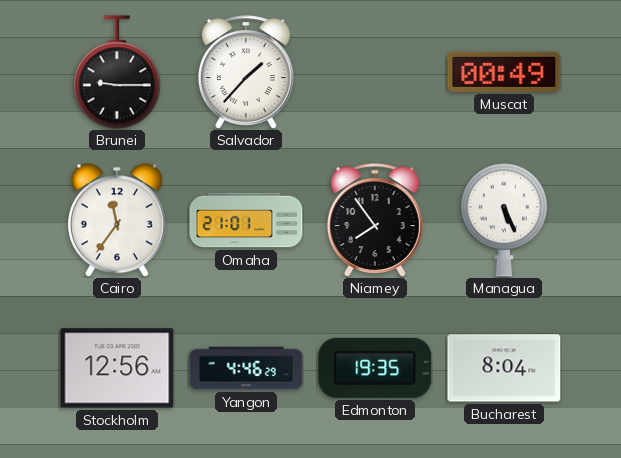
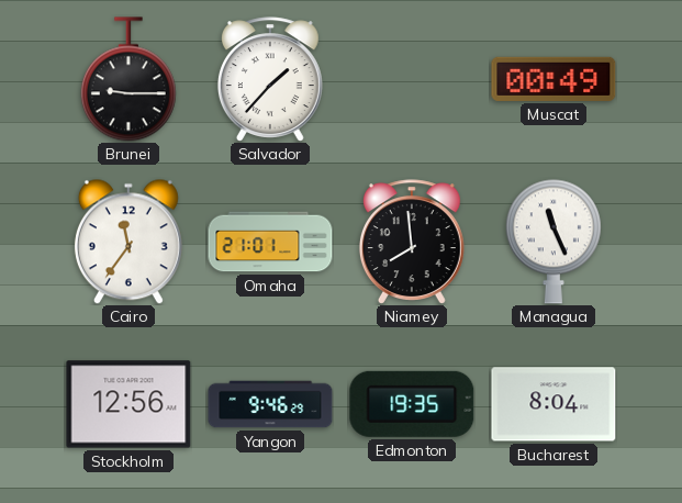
Niamey: 7:54 -> 7:59 (412, 242)
Managua: 5:26 -> 11:26 (554, 242)
Yangon: 4:46 -> 9:46 (270, 404)
